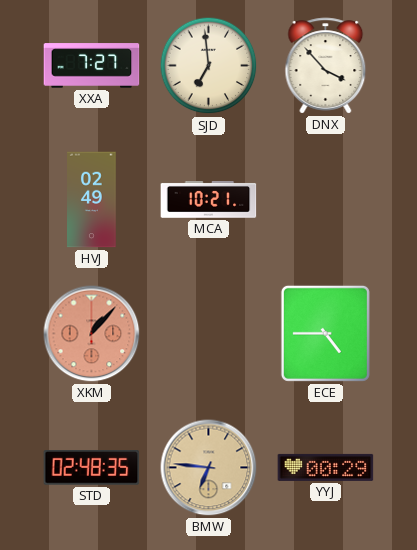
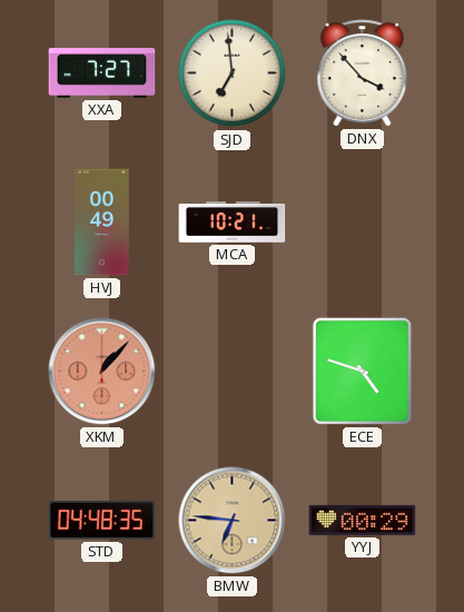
HVJ: 02:49 -> 00:49 (102, 223)
ECE: 4:45 -> 4:48 (362, 371)
STD: 02:48 -> 04:48 (102, 521)
